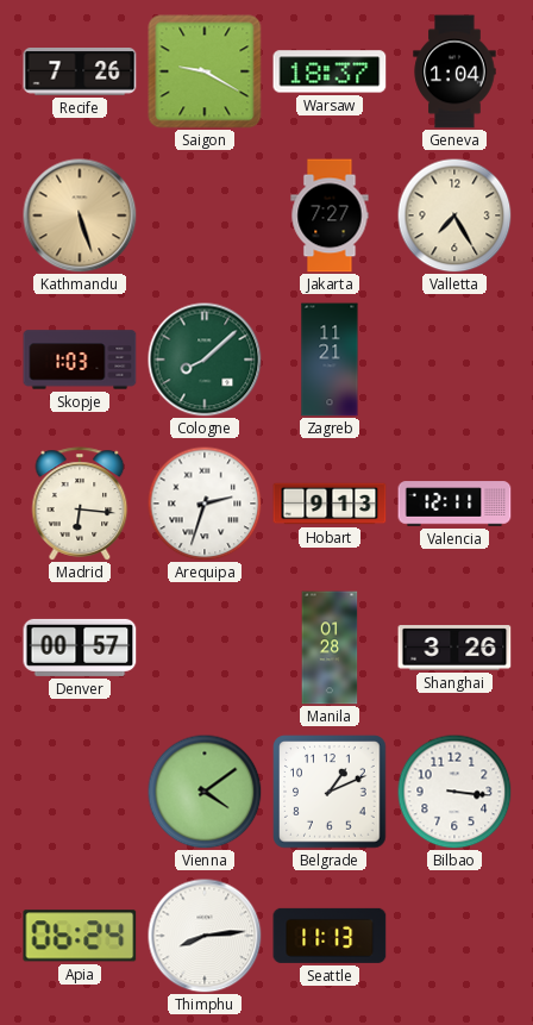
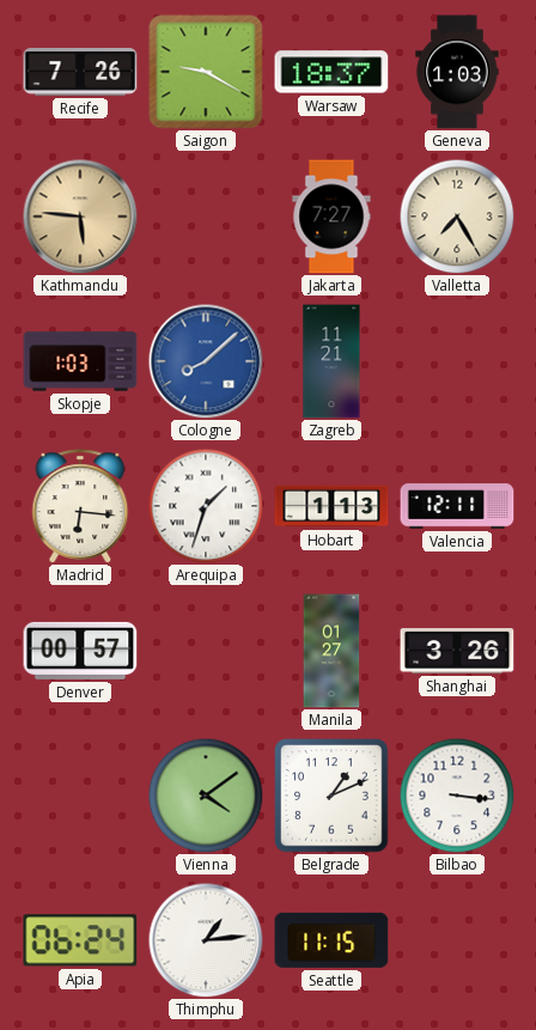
Geneva: 1:04 -> 1:03 (457, 72)
Kathmandu: 5:27 -> 5:46 (80, 217)
Cologne dial: green -> blue (206, 361)
Arequipa: 2:33 -> 1:33 (206, 506)
Hobart: 9:13 -> 1:13 (331, 506)
Manila: 01:28 -> 01:27 (331, 651)
Thimphu: 8:14 -> 1:14 (206, 940)
Seattle: 11:13 -> 11:15 (331, 940)
